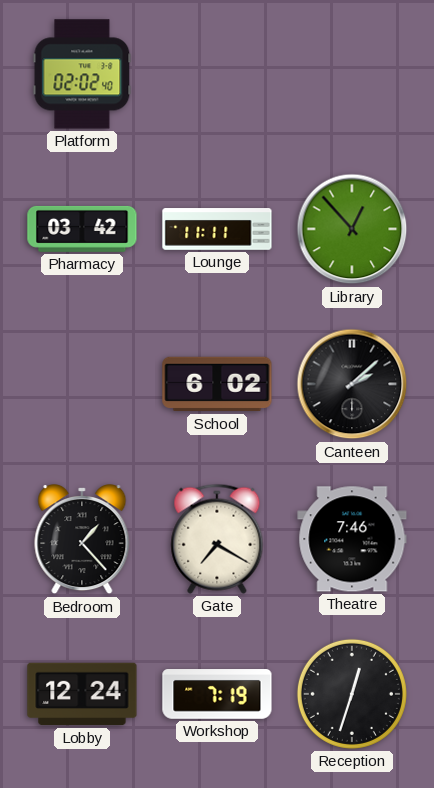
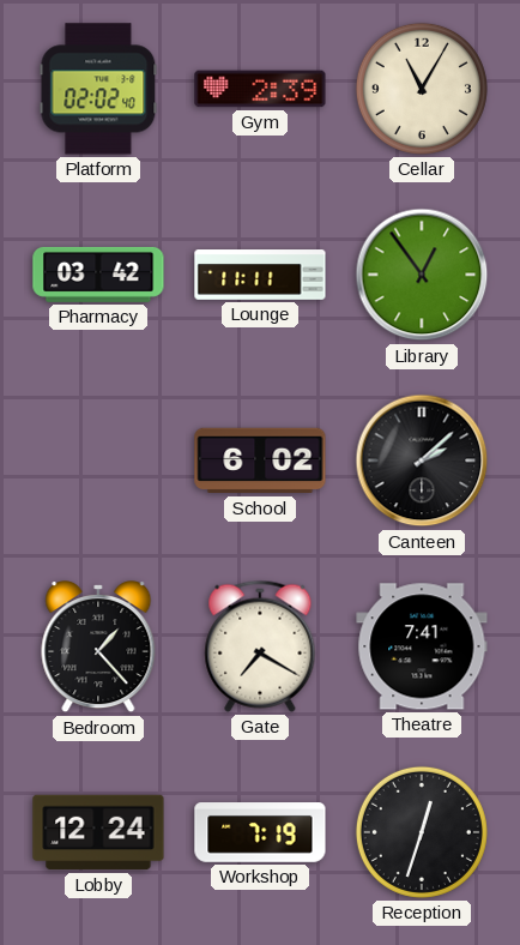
Gym: none -> 2:39 (260, 89)
Cellar: none -> 11:05 (422, 89)
Library: 12:53 -> 12:54 (422, 275)
Theatre: 7:46 -> 7:41 (422, 646)
